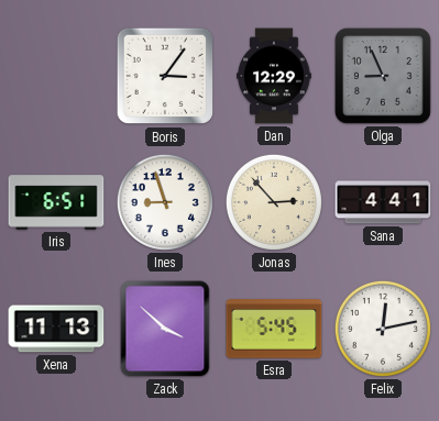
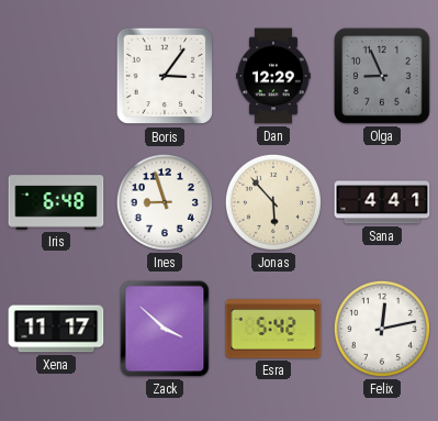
Iris: 6:51 -> 6:48 (56, 202)
Jonas: 2:53 -> 5:53 (273, 202)
Xena: 11:13 -> 11:17 (56, 329)
Esra: 5:45 -> 5:42 (273, 329)
